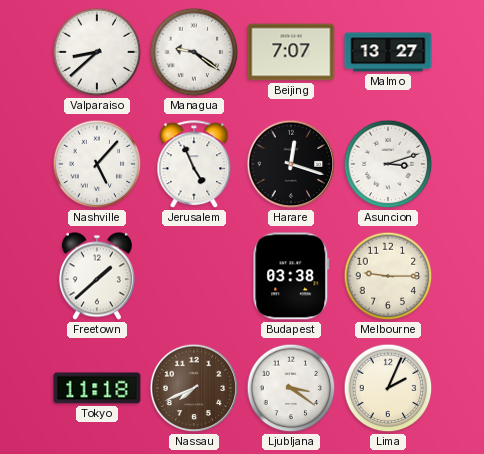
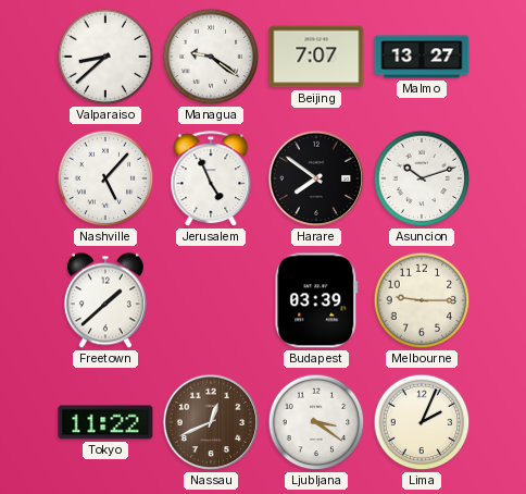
Harare: 12:18 -> 7:51 (316, 178)
Asuncion: 3:12 -> 10:12 (422, 178)
Budapest: 03:38 -> 03:39 (316, 300)
Tokyo: 11:18 -> 11:22 (105, 422)
Nassau: 7:41 -> 12:41 (211, 422)
